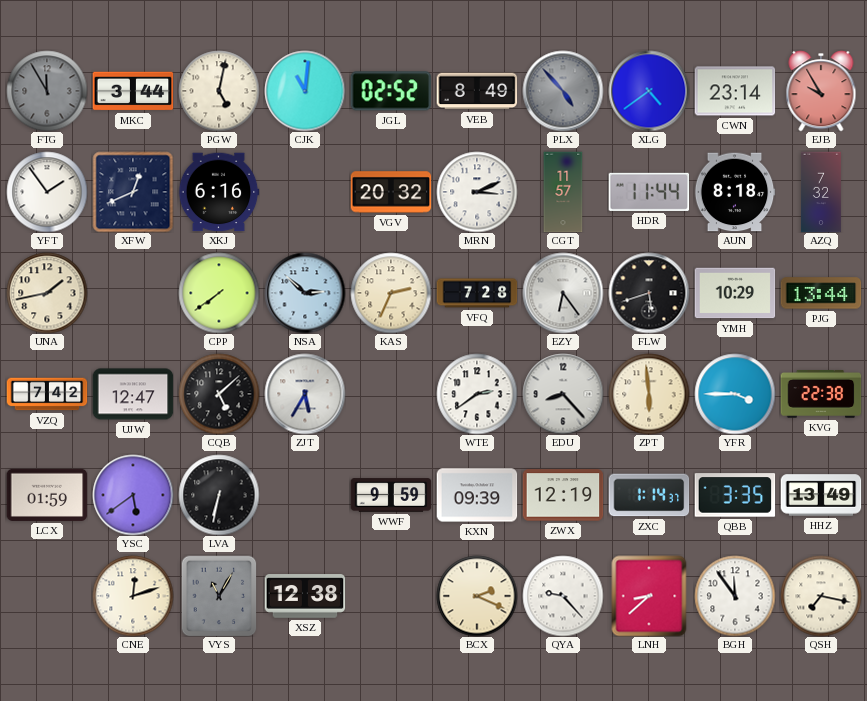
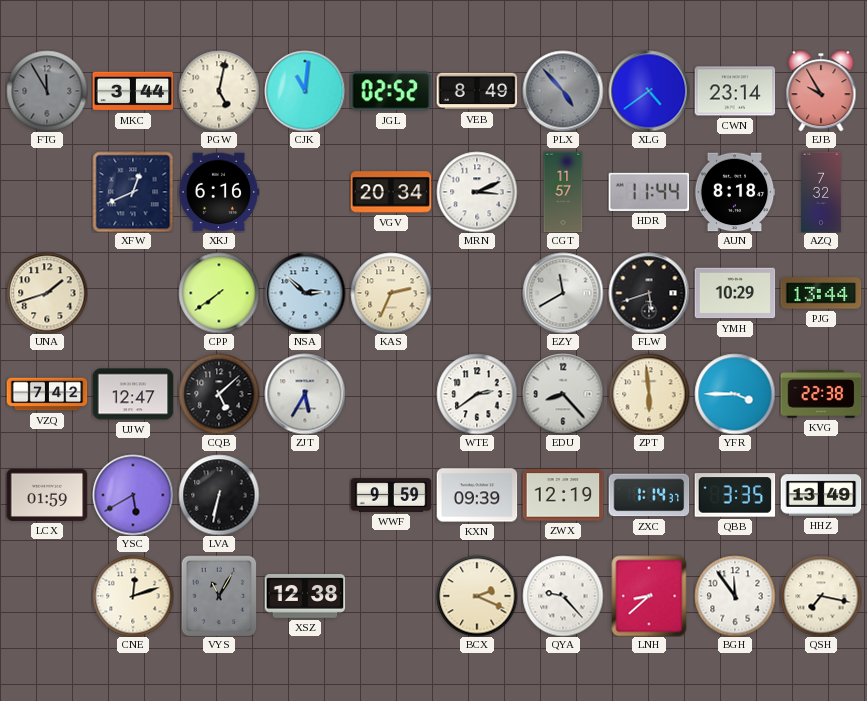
YFT: 1:54 -> none (47, 192)
VGV: 20:32 -> 20:34 (391, 192)
UNA: 1:43 -> 1:42 (47, 293)
VFQ: 7:28 -> none (477, 293)
EZY: 6:24 -> 11:40 (563, 293)
YSC: 5:39 -> 5:40 (133, 495)
